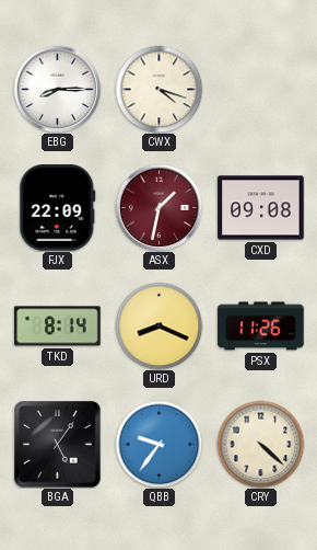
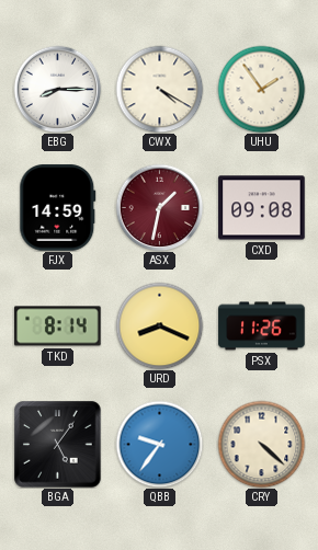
CWX: 4:18 -> 4:20 (159, 89)
UHU: none -> 1:54 (261, 89)
FJX: 22:09 -> 14:59 (58, 208)
